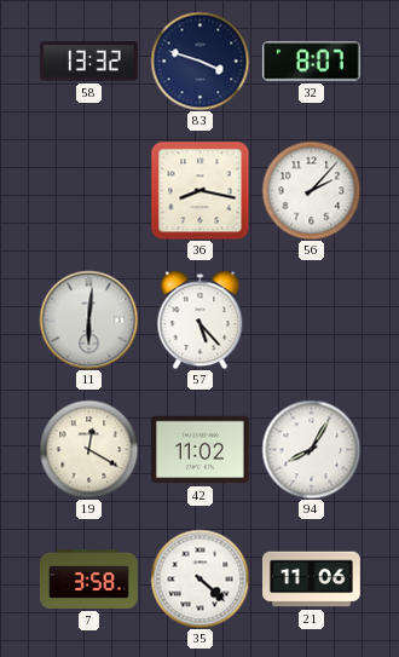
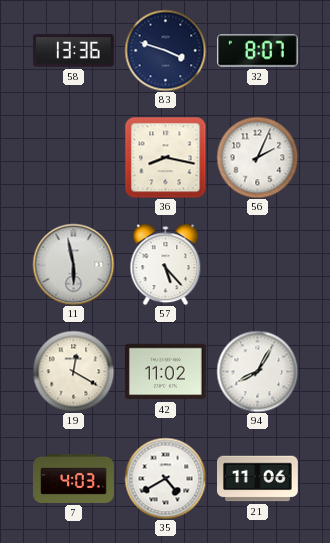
58: 13:32 -> 13:36 (73, 51)
56: 2:07 -> 2:04 (257, 157)
11: 6:01 -> 5:58 (73, 264)
7: 3:58 -> 4:03 (74, 478)
35: 4:22 -> 4:40 (165, 478)
